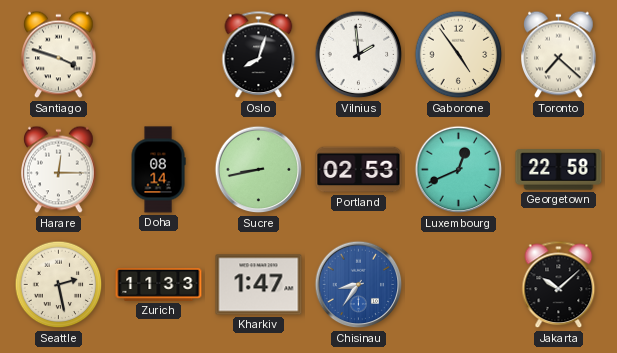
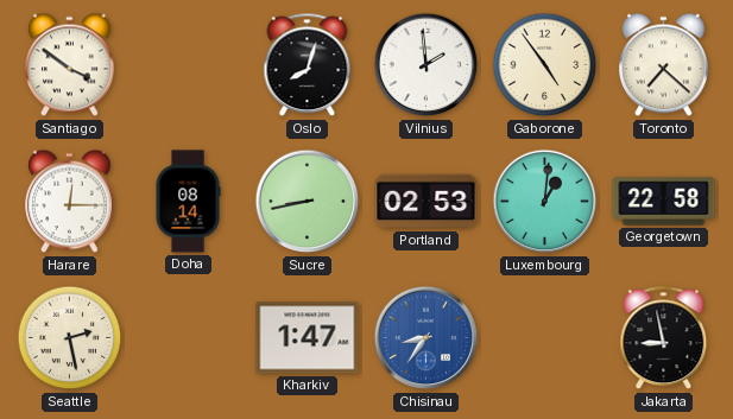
Santiago: 3:48 -> 3:51 (70, 65)
Luxembourg: 12:41 -> 1:01 (545, 202)
Zurich: 11:33 -> none (159, 284)
Jakarta: 10:08 -> 8:58 (664, 338)
